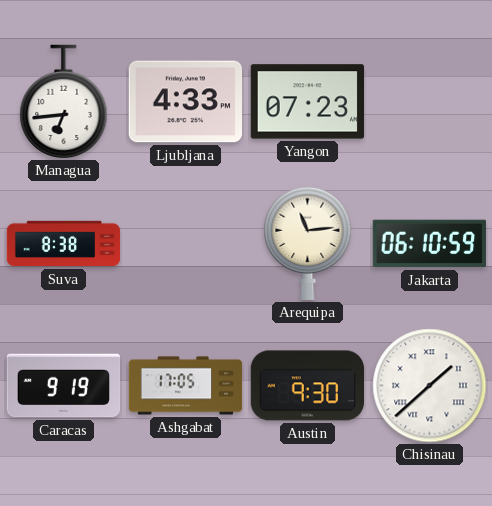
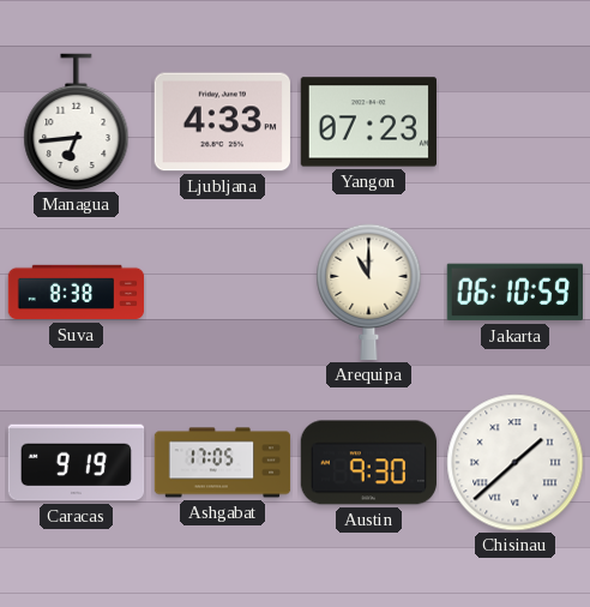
Arequipa: 11:14 -> 11:00 (369, 293)
